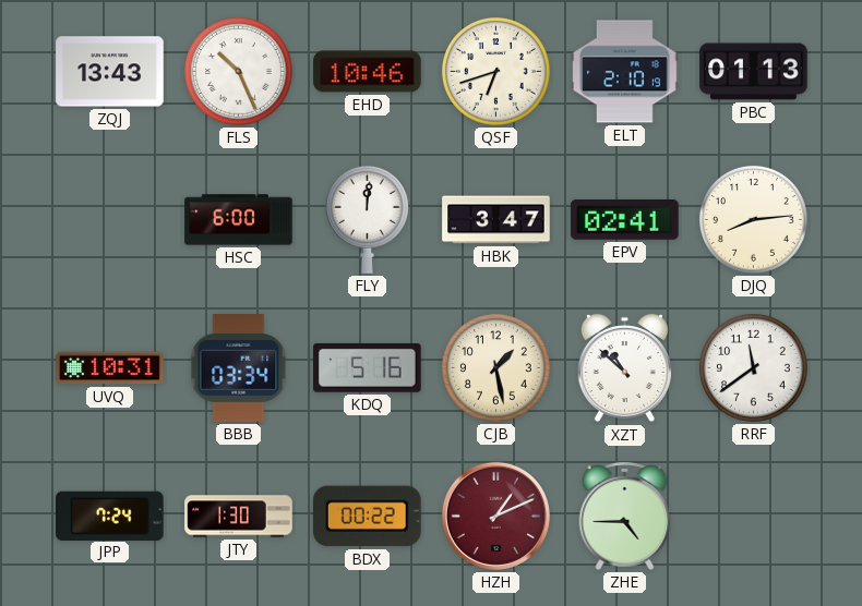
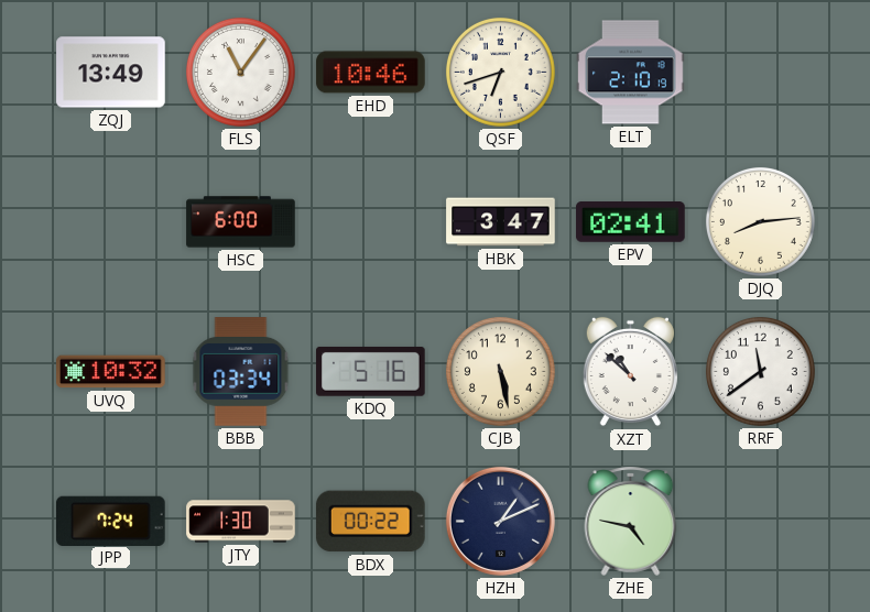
ZQJ: 13:43 -> 13:49 (111, 73)
FLS: 10:26 -> 11:06 (240, 72)
PBC: 01:13 -> none (754, 72)
FLY: 12:01 -> none (367, 219)
UVQ: 10:31 -> 10:32 (111, 372)
CJB: 1:28 -> 5:28 (500, 371)
HZH dial: burgundy -> navy (500, 521)
ZHE: 4:45 -> 4:47 (631, 521)
